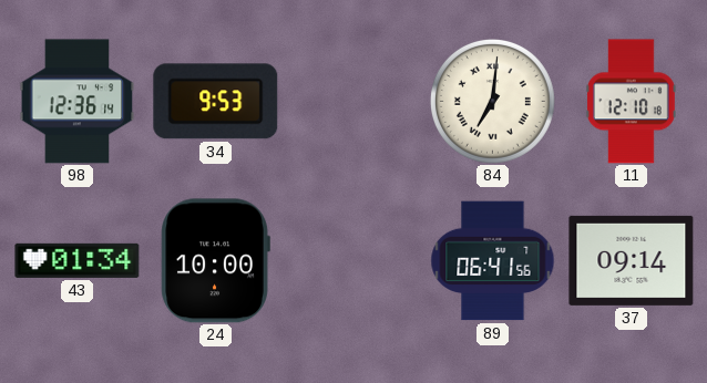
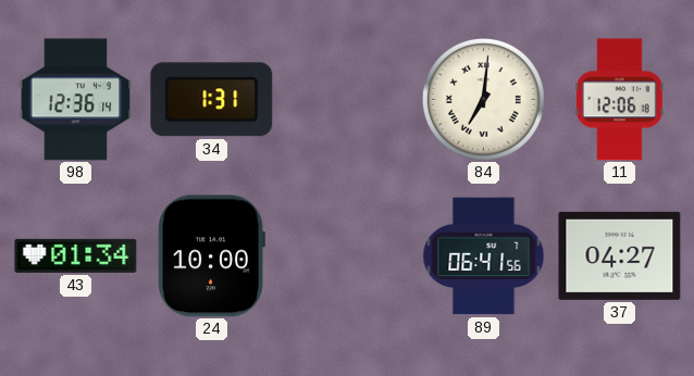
34: 9:53 -> 1:31 (212, 100)
11: 12:10 -> 12:06 (620, 100)
37: 09:14 -> 04:27 (620, 255)
